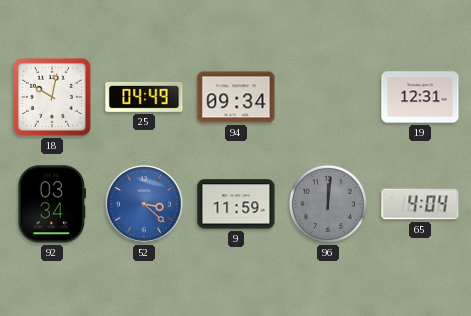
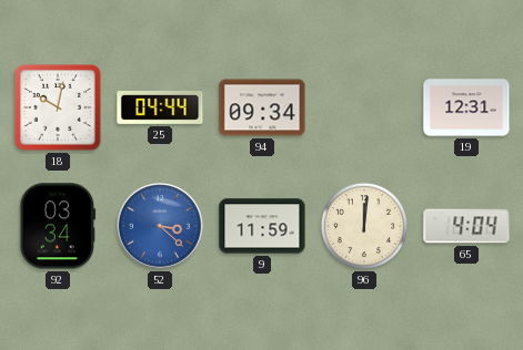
25: 04:49 -> 04:44 (160, 109)
96 dial: grey -> cream (364, 226)
